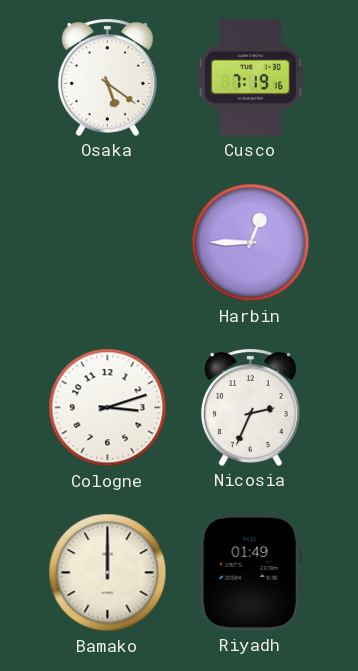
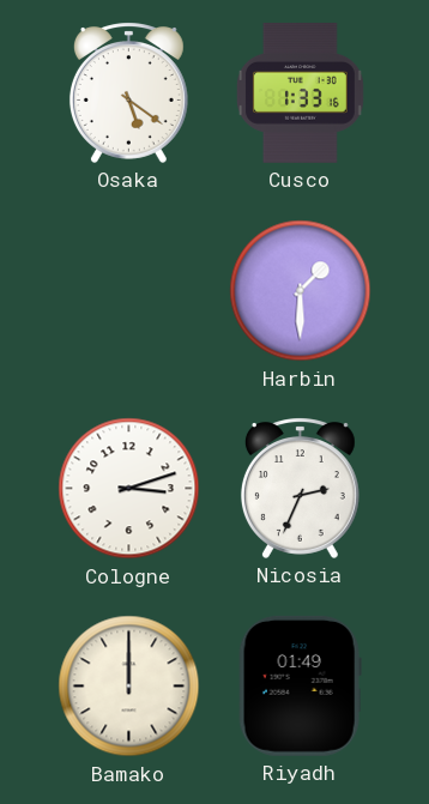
Cusco: 7:19 -> 1:33 (300, 93)
Harbin: 12:45 -> 1:30 (301, 291)
